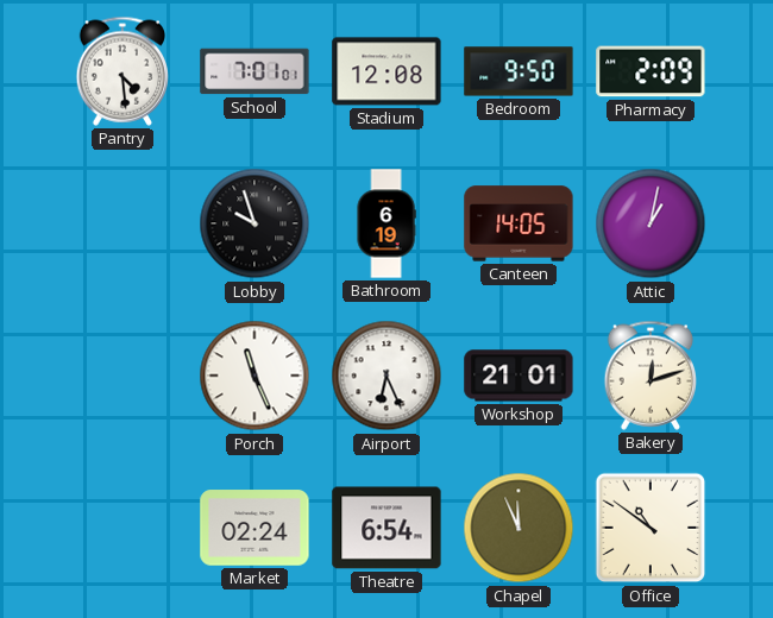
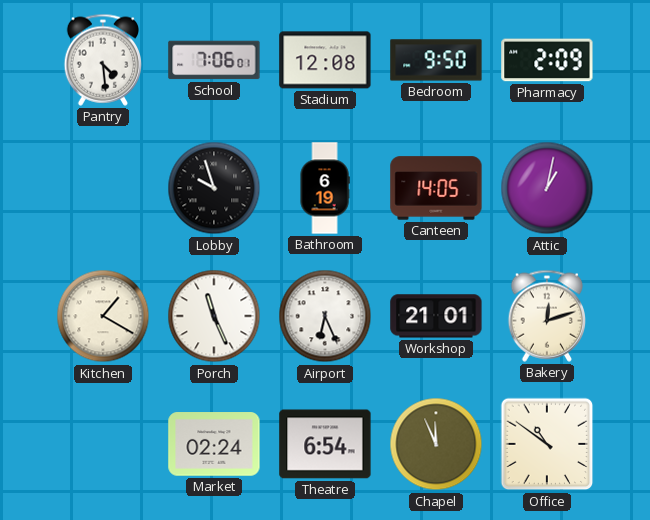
School: 7:01 -> 7:06 (214, 60)
Kitchen: none -> 1:20 (103, 316)
